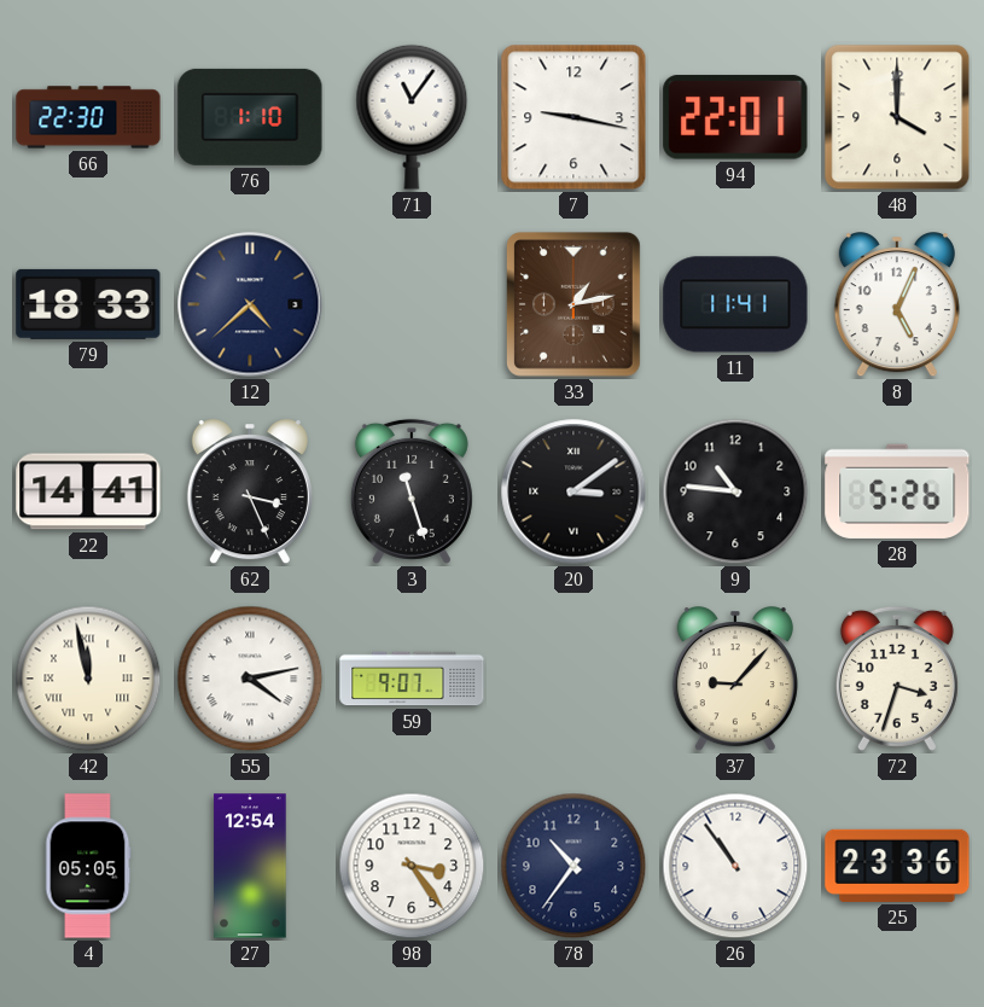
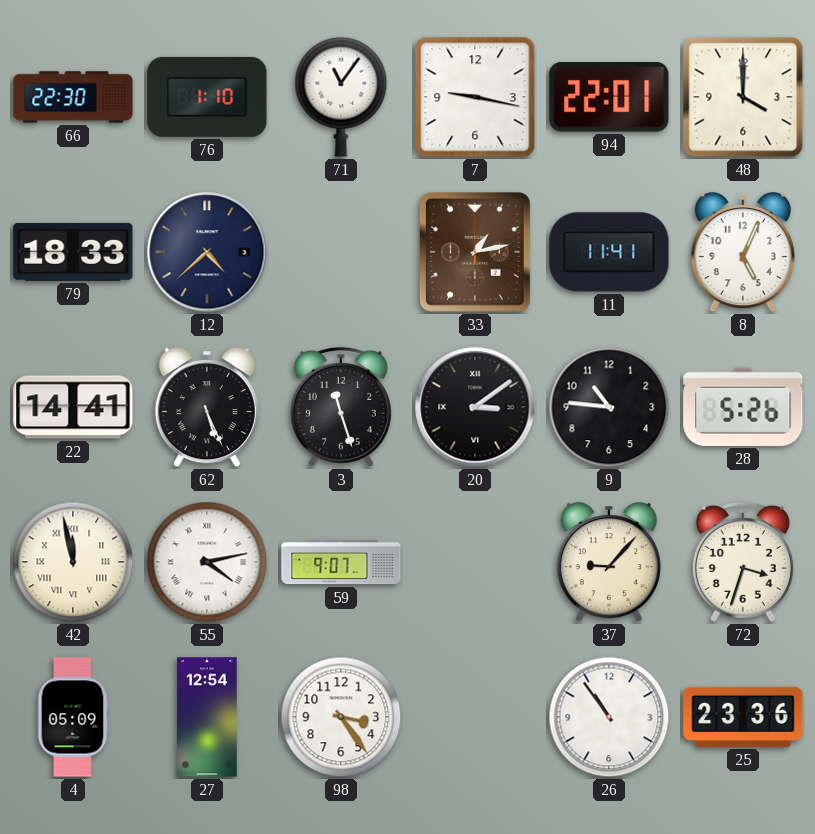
62: 3:26 -> 5:26 (207, 408)
4: 05:05 -> 05:09 (73, 717)
78: 10:36 -> none (573, 866)
